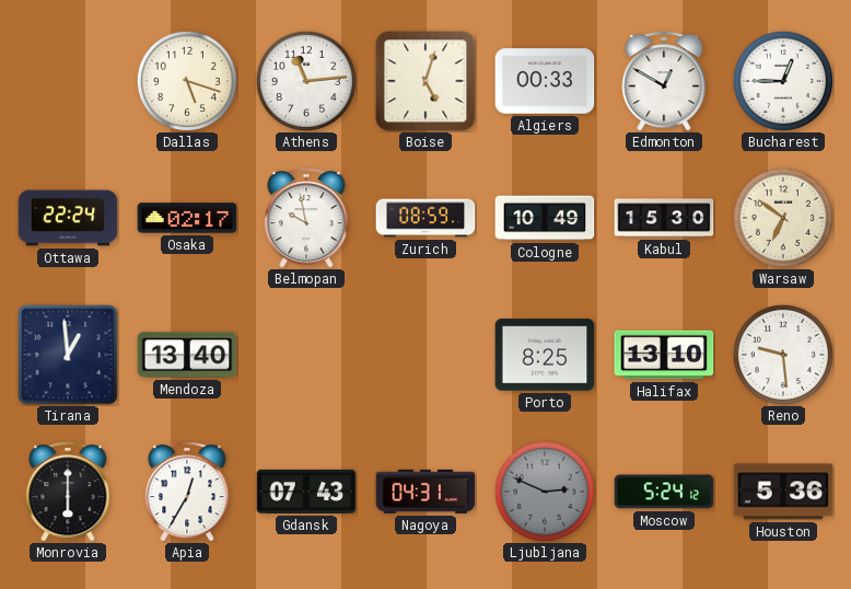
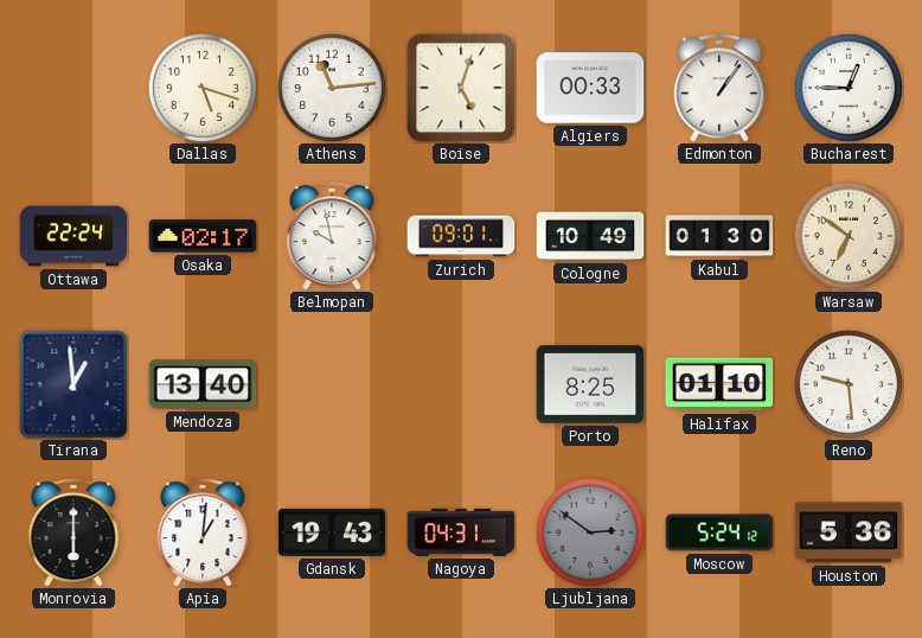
Edmonton: 12:50 -> 1:06 (719, 88)
Zurich: 08:59 -> 09:01 (461, 236)
Kabul: 15:30 -> 01:30 (719, 236)
Halifax: 13:10 -> 01:10 (719, 384)
Apia: 12:35 -> 1:01 (203, 532)
Gdansk: 07:43 -> 19:43 (332, 532)
Ljubljana: 2:49 -> 2:51 (590, 532)
